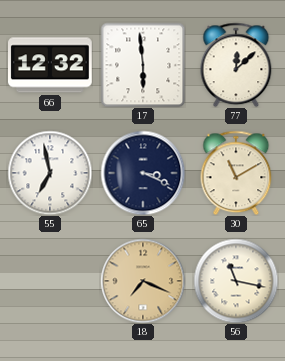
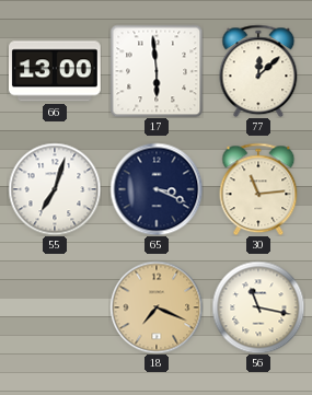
66: 12:32 -> 13:00 (56, 71)
55: 6:58 -> 7:03 (55, 189)
30: 11:10 -> 11:14 (258, 189)
